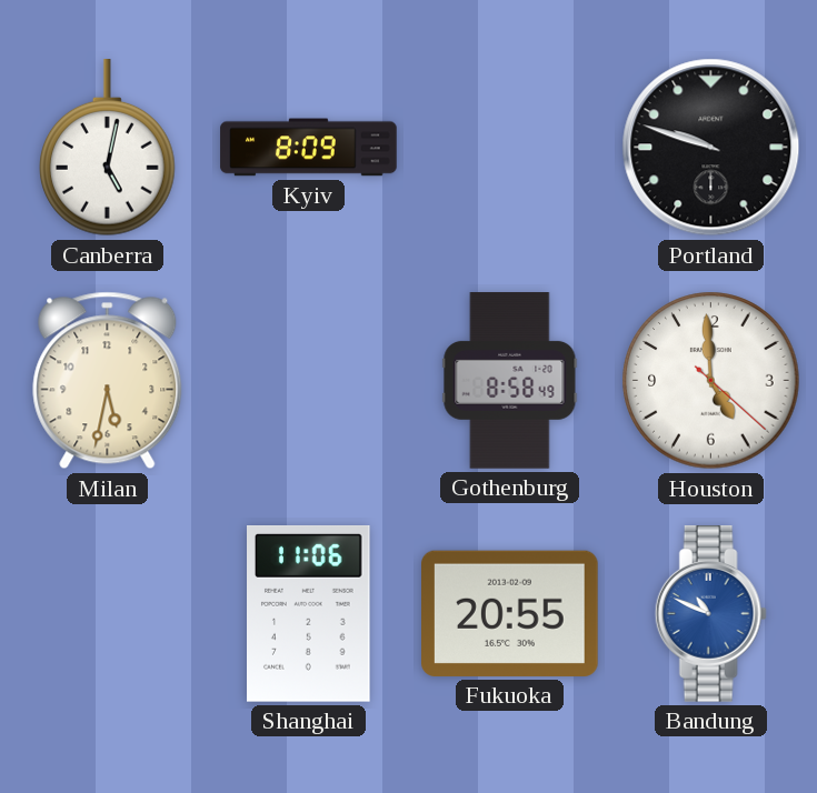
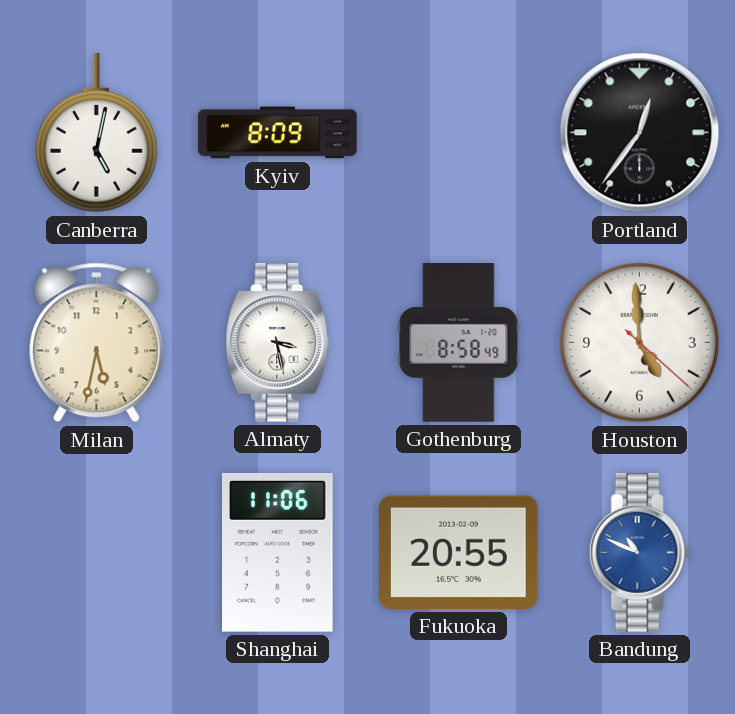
Portland: 9:48 -> 12:36 (640, 133)
Almaty: none -> 3:28 (278, 343)
